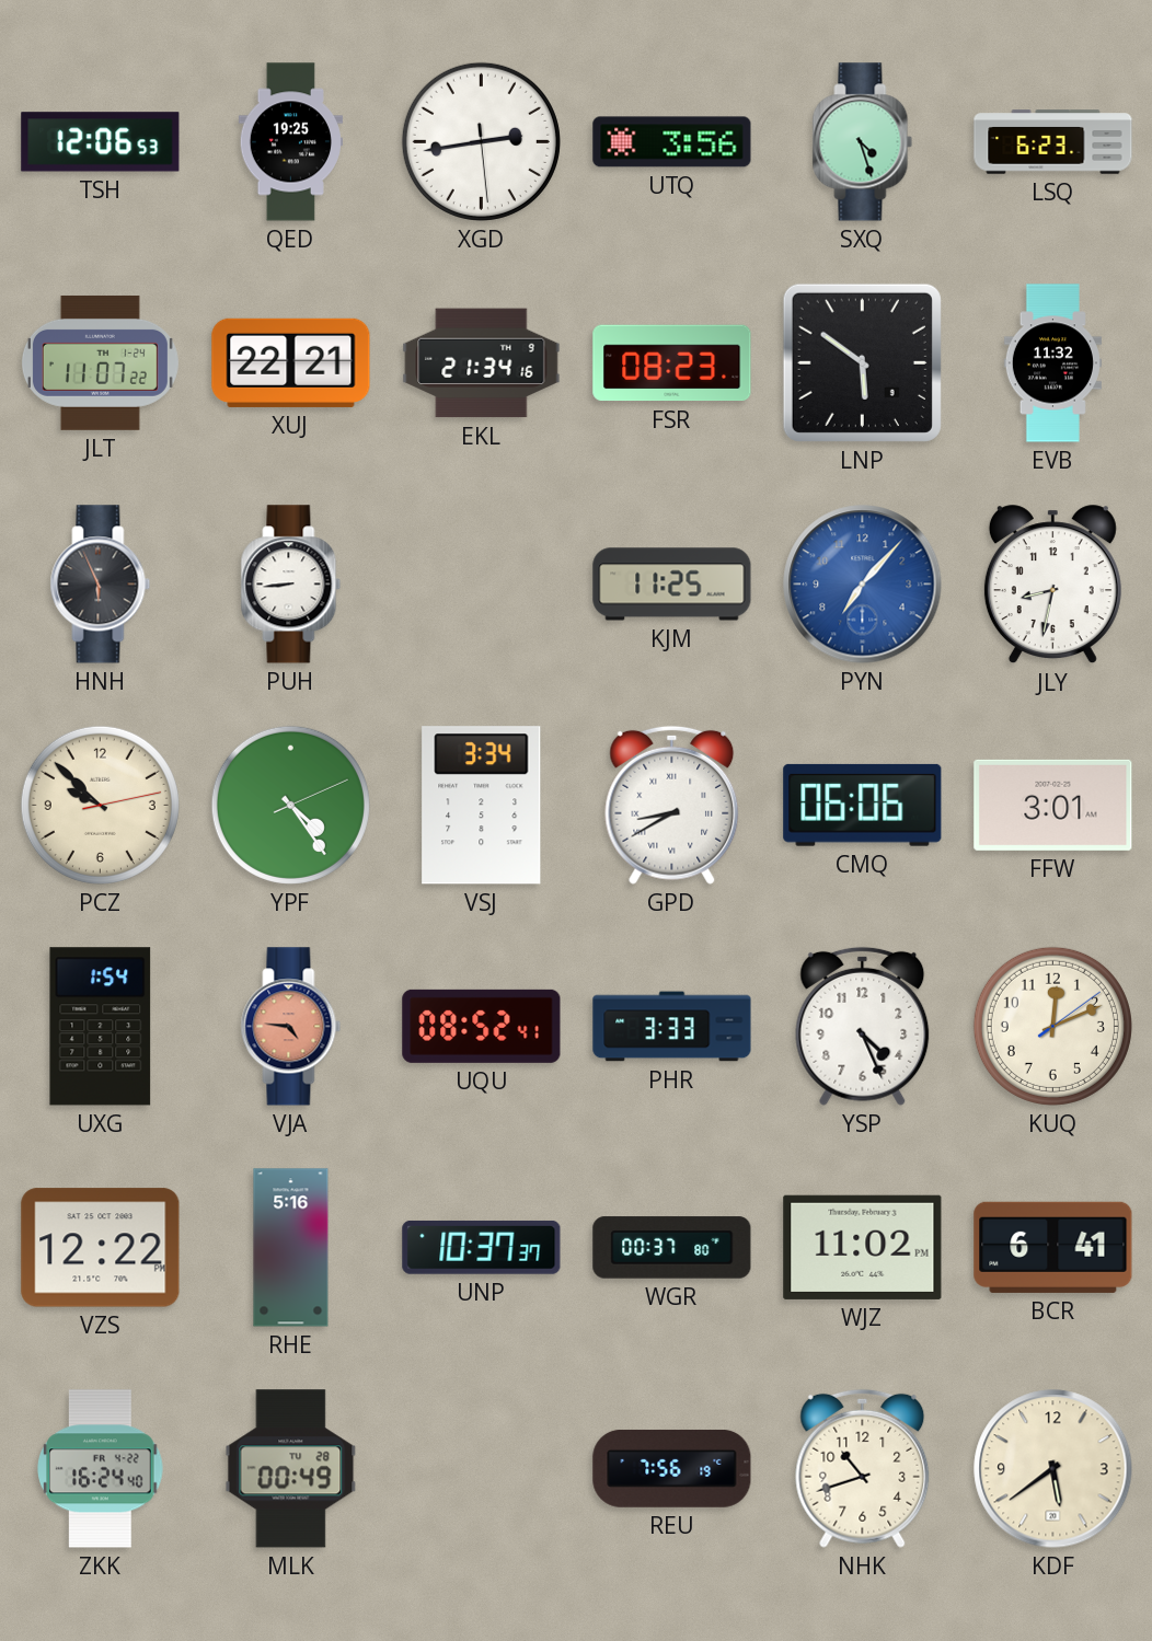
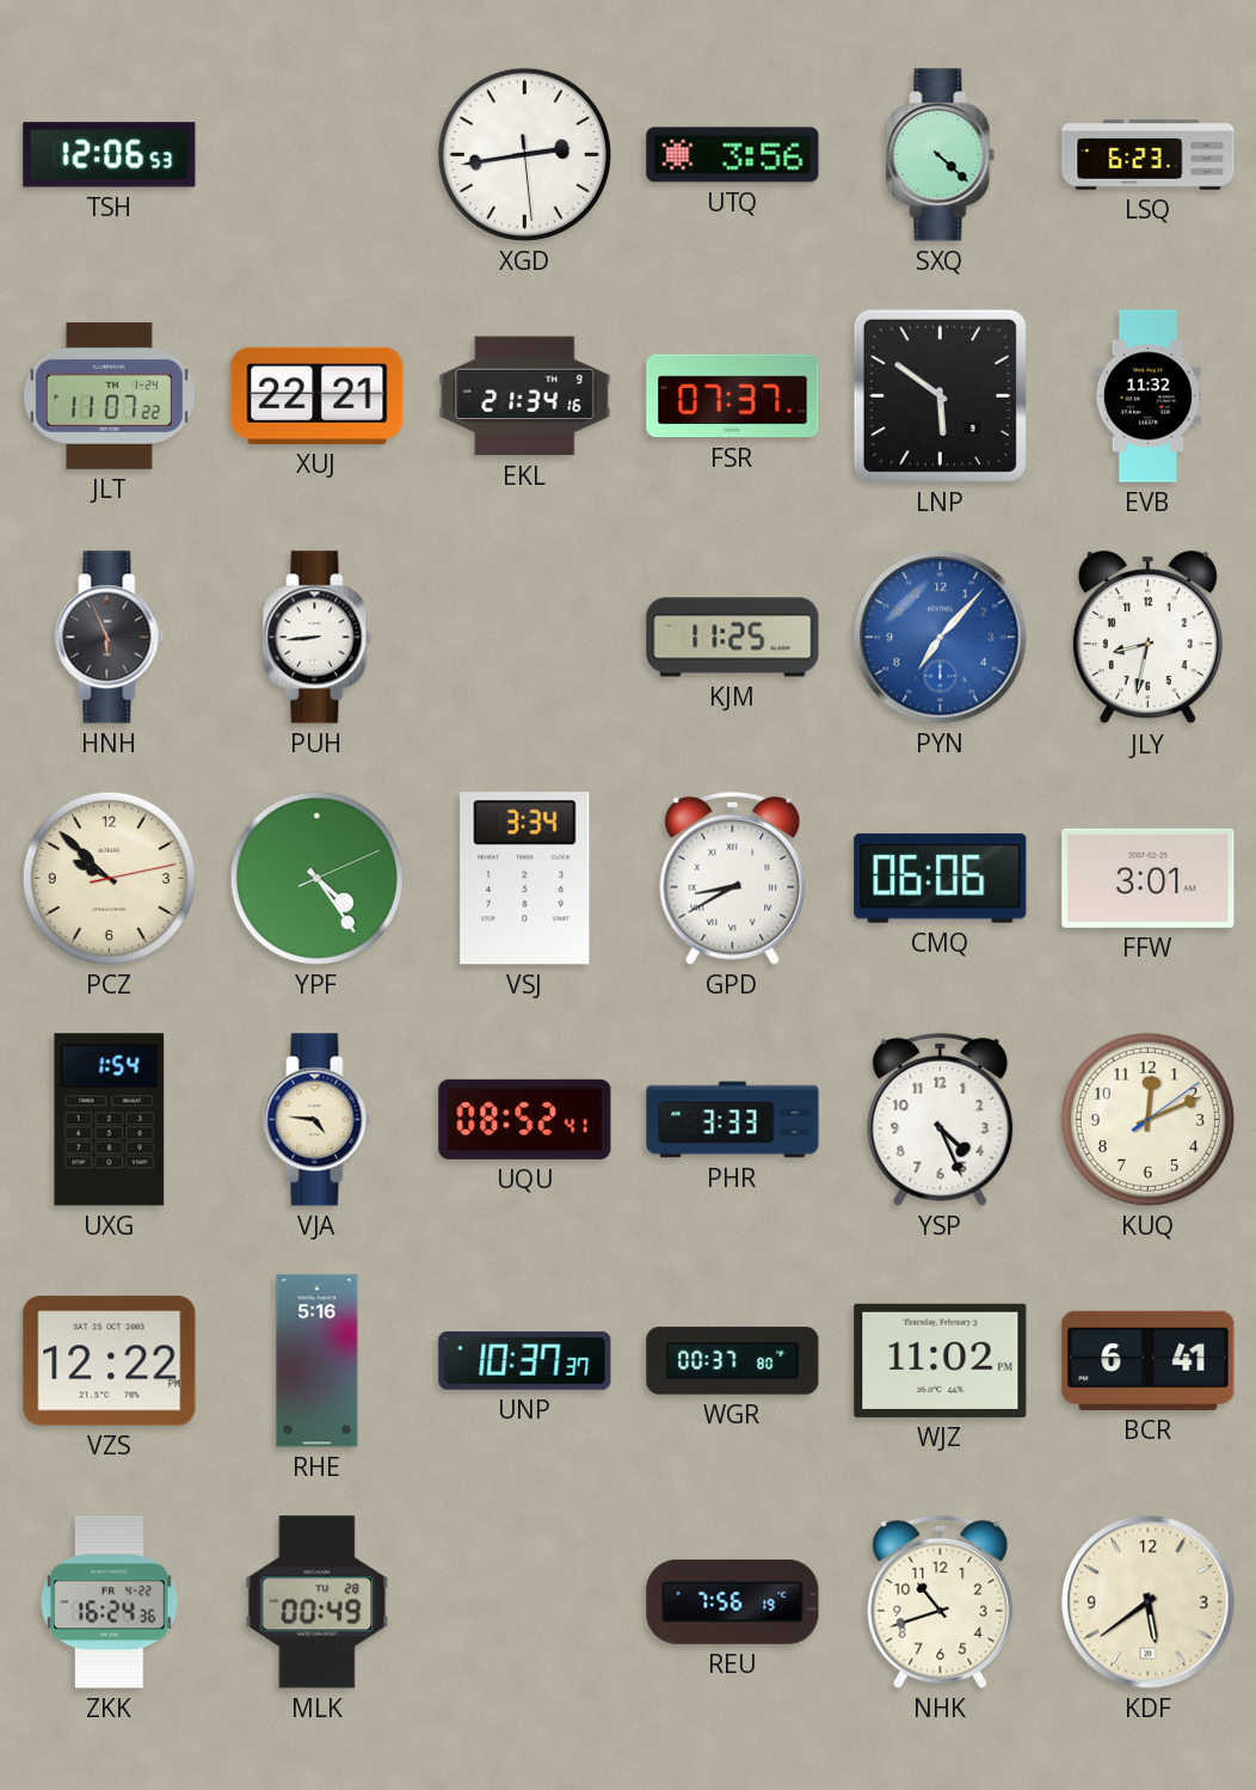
QED: 19:25 -> none (290, 142)
SXQ: 4:27 -> 4:22 (941, 155)
FSR: 08:23 -> 07:37 (733, 396)
VJA dial: salmon -> cream (318, 1120)
ZKK: 16:24:40 -> 16:24:36 (110, 1603)
